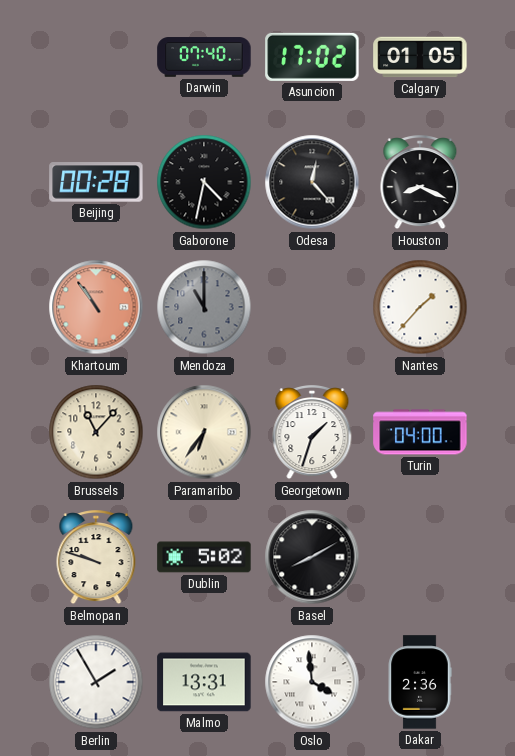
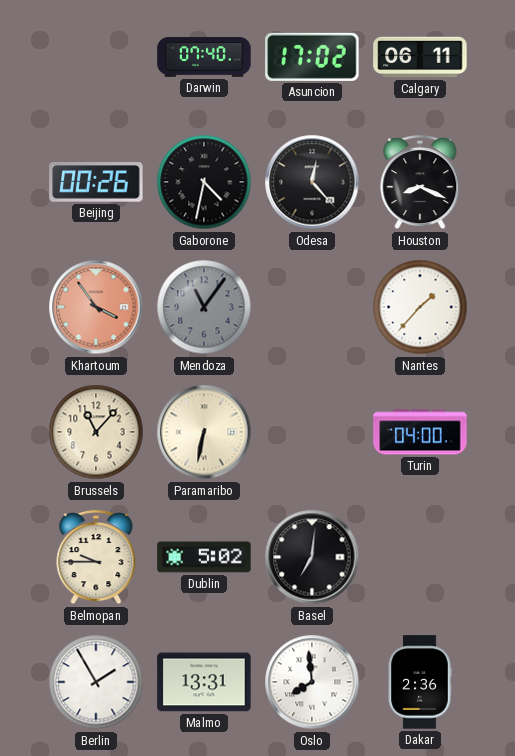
Calgary: 01:05 -> 06:11 (420, 57)
Beijing: 00:28 -> 00:26 (96, 182)
Khartoum: 10:54 -> 3:54 (96, 307)
Mendoza: 11:00 -> 11:06 (204, 307)
Paramaribo: 6:36 -> 6:32 (204, 432)
Georgetown: 1:33 -> none (312, 433)
Belmopan: 9:48 -> 9:45 (96, 558)
Basel: 8:10 -> 7:01 (312, 557)
Oslo: 3:59 -> 7:59 (312, 682)
